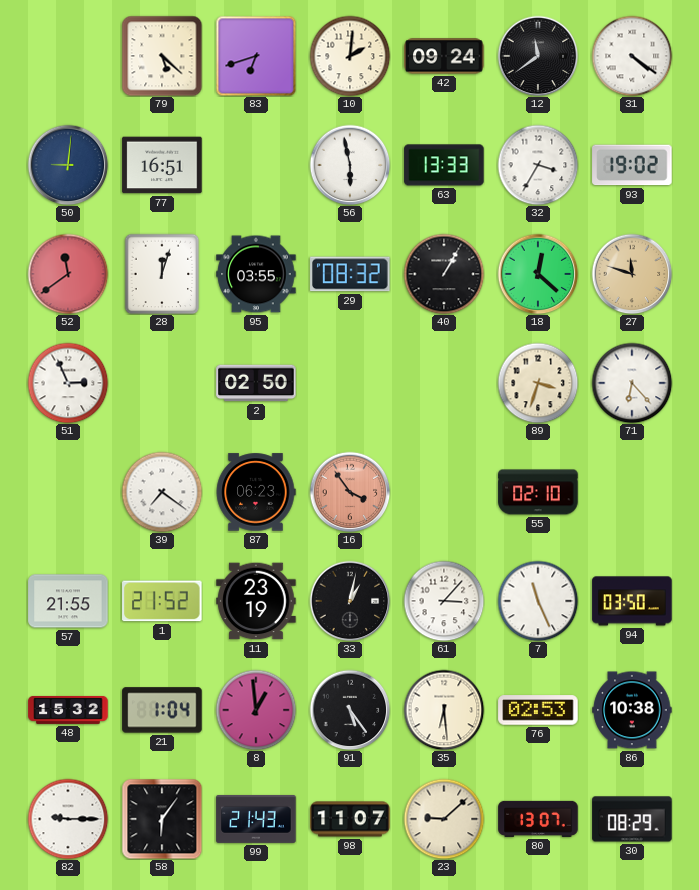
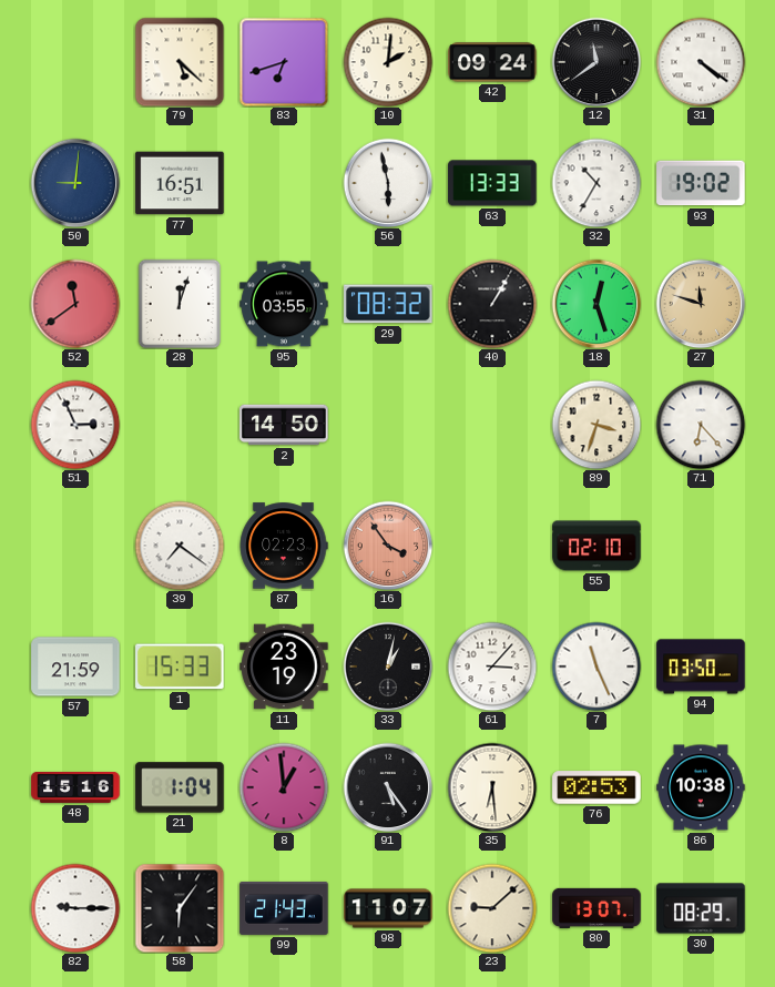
32: 3:35 -> 10:35 (596, 183)
18: 12:22 -> 12:27 (596, 304)
2: 02:50 -> 14:50 (284, 425)
87: 06:23 -> 02:23 (284, 546)
57: 21:55 -> 21:59 (75, 667)
1: 21:52 -> 15:33 (180, 667)
48: 15:32 -> 15:16 (75, 787)
